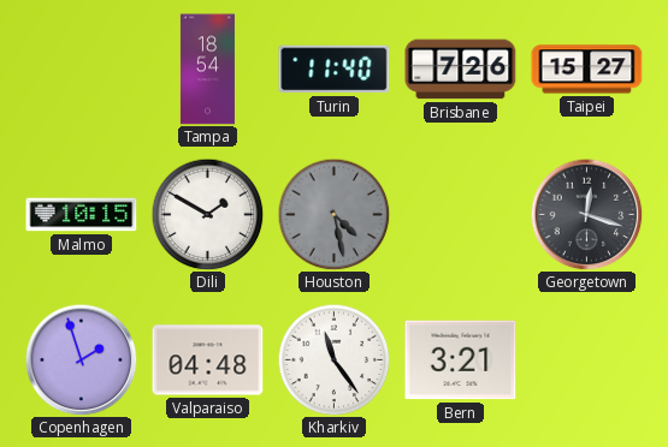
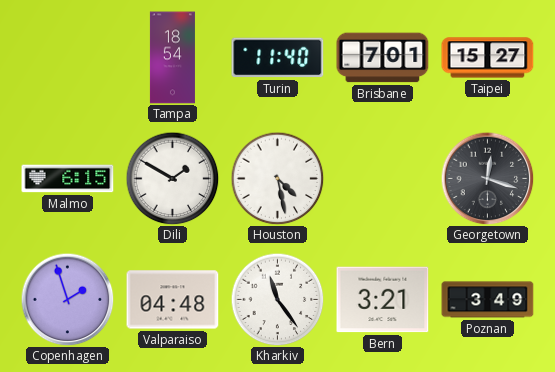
Brisbane: 7:26 -> 7:01 (383, 58)
Malmo: 10:15 -> 6:15 (68, 179)
Houston dial: grey -> white (277, 178)
Poznan: none -> 3:49 (488, 300)
